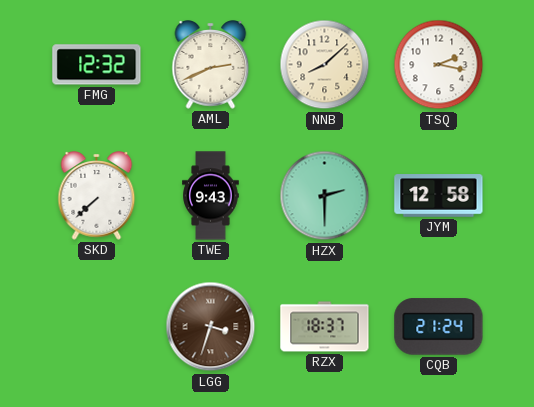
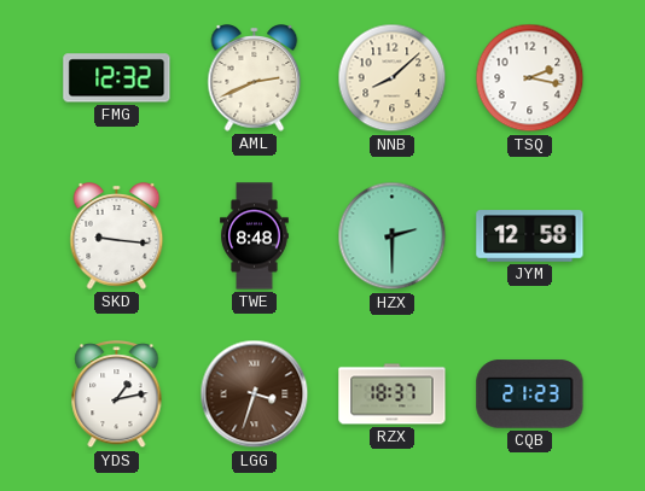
SKD: 7:38 -> 9:16 (117, 236)
TWE: 9:43 -> 8:48 (255, 236)
YDS: none -> 1:13 (117, 394)
CQB: 21:24 -> 21:23 (530, 394)
